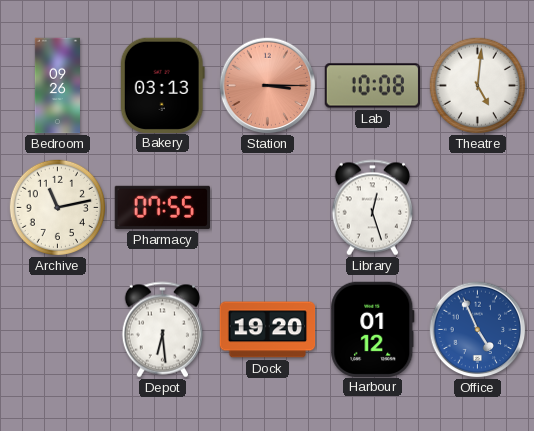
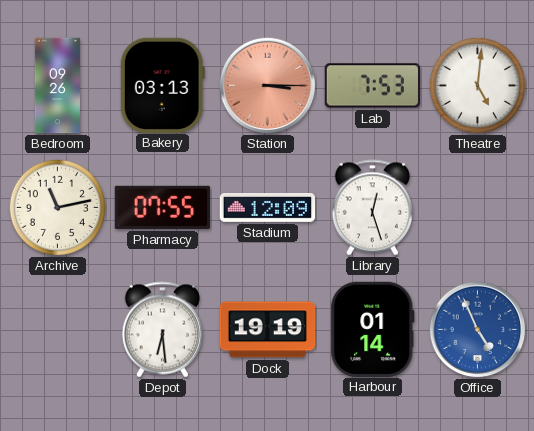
Lab: 10:08 -> 7:53 (373, 86)
Stadium: none -> 12:09 (268, 208)
Dock: 19:20 -> 19:19 (268, 330)
Harbour: 01:12 -> 01:14 (373, 329)
